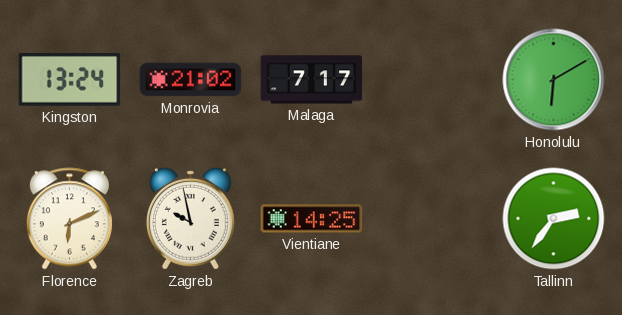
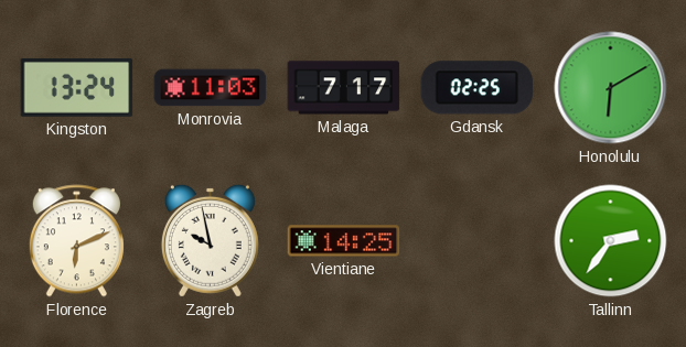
Monrovia: 21:02 -> 11:03 (211, 88)
Gdansk: none -> 02:25 (478, 88)
